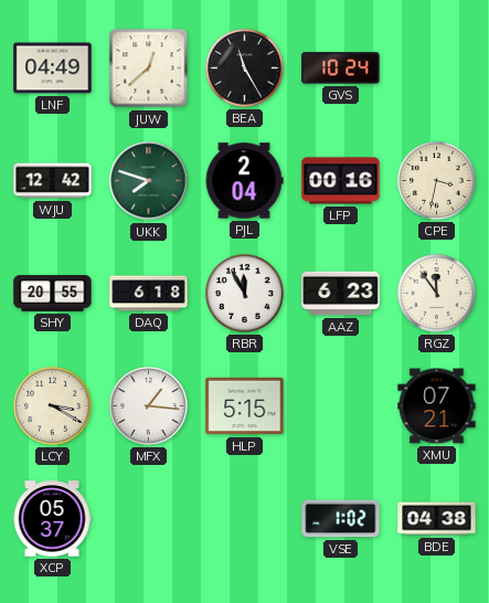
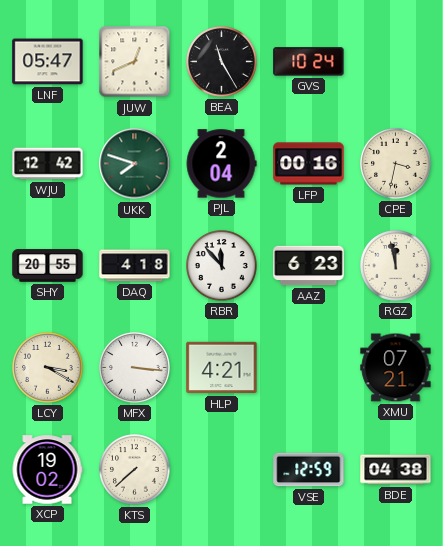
LNF: 04:49 -> 05:47 (48, 62)
JUW: 12:38 -> 12:41 (135, 62)
DAQ: 6:18 -> 4:18 (135, 266)
RBR: 11:55 -> 11:53 (222, 266)
RGZ: 11:54 -> 11:58 (396, 266)
MFX: 1:16 -> 3:16 (135, 368)
HLP: 5:15 -> 4:21 (222, 368)
XCP: 05:37 -> 19:02 (47, 470)
KTS: none -> 7:38 (135, 470)
VSE: 1:02 -> 12:59 (309, 470)
